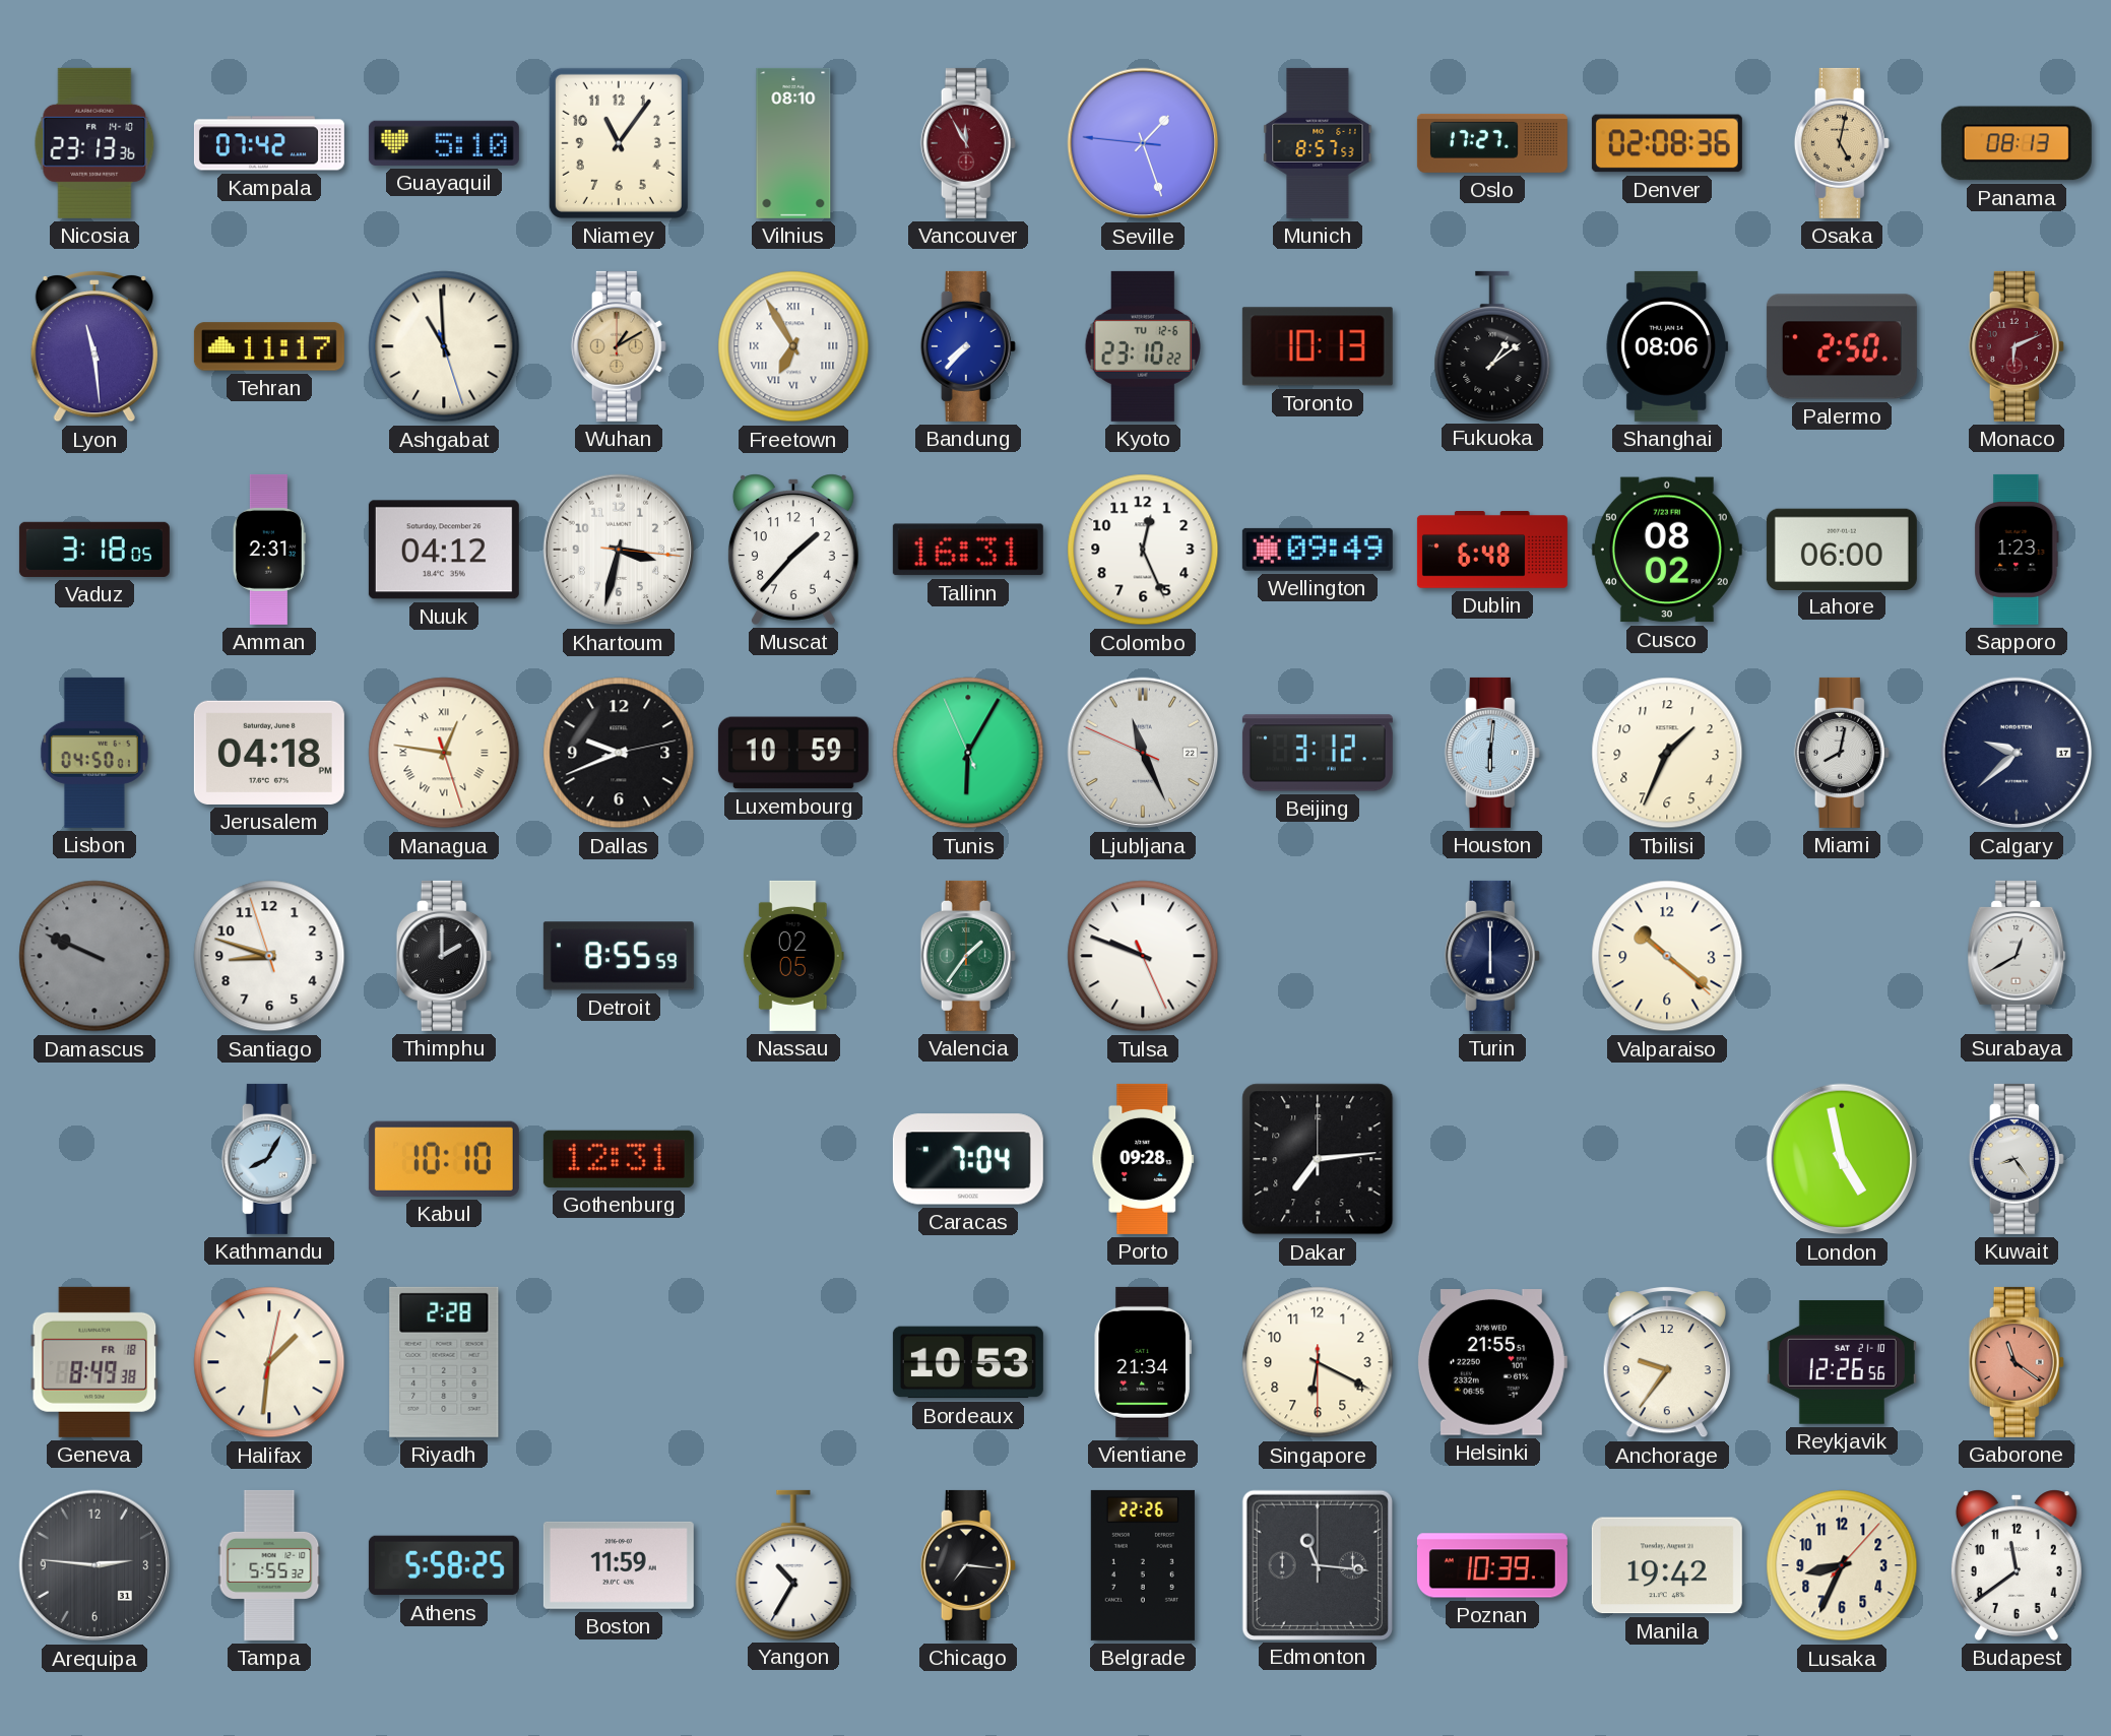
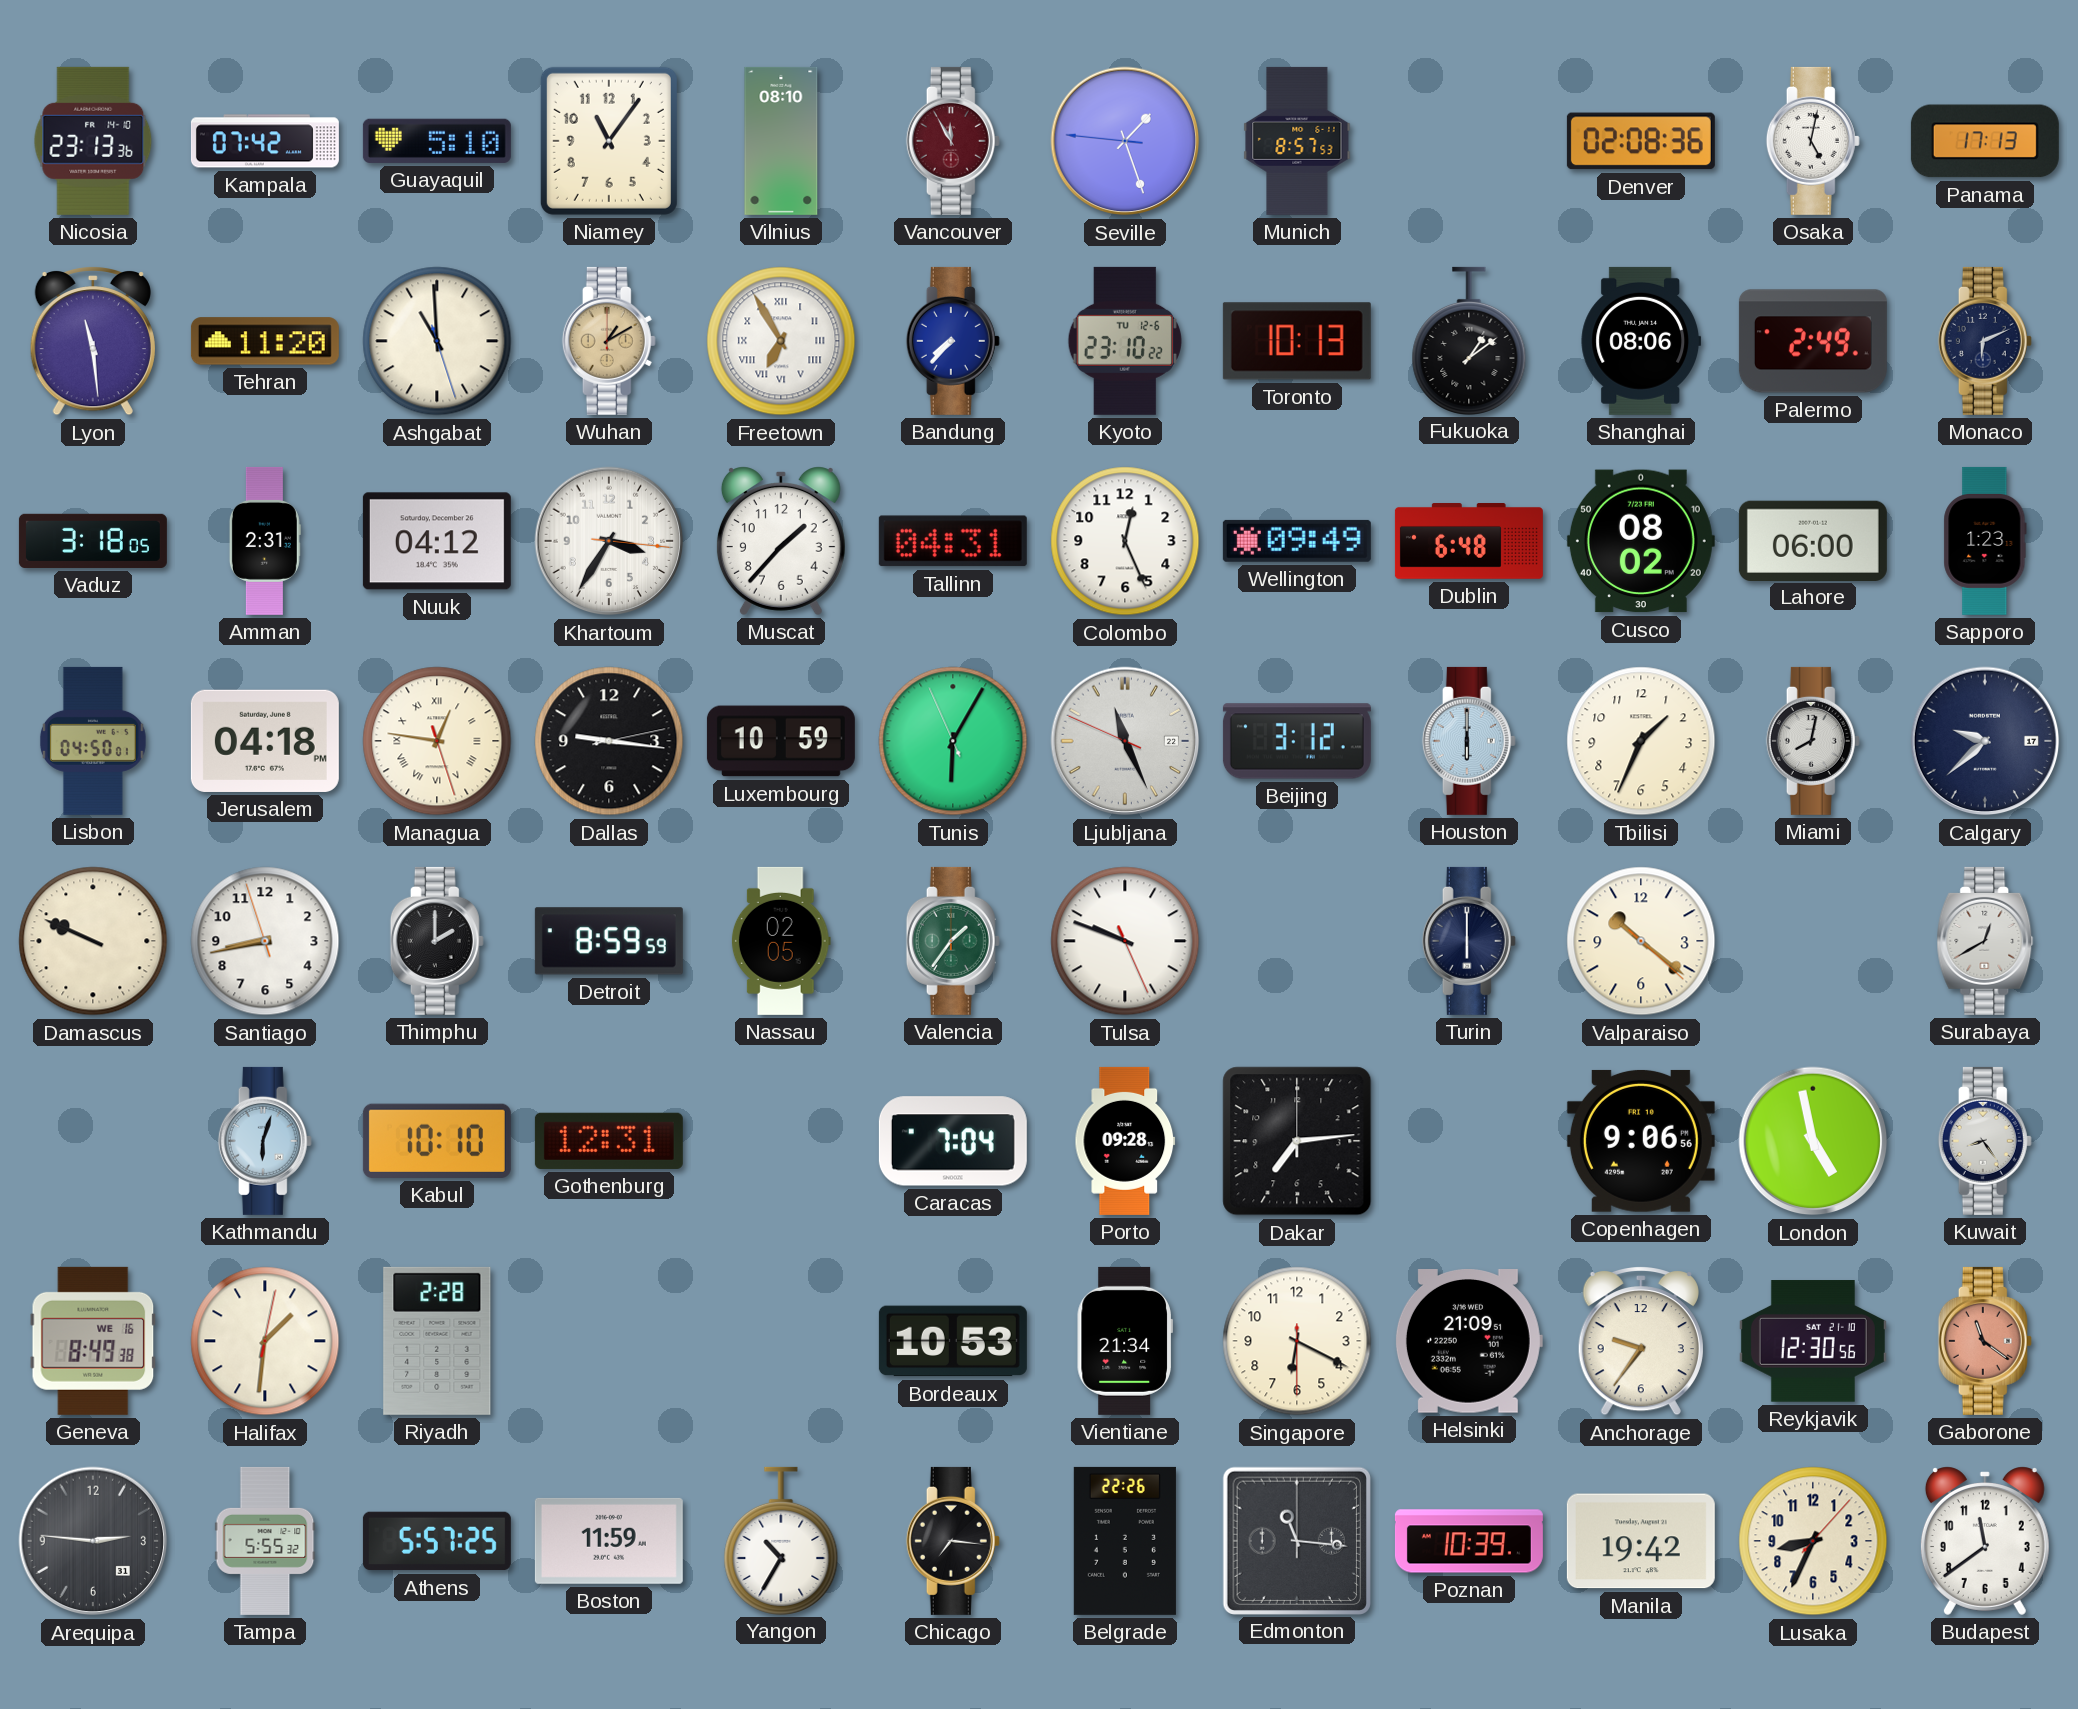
Oslo: 17:27 -> none (1492, 143)
Osaka dial: champagne -> white (1813, 141)
Panama: 08:13 -> 17:13 (1985, 141)
Tehran: 11:17 -> 11:20 (265, 341)
Palermo: 2:50 -> 2:49 (1813, 341)
Monaco dial: burgundy -> navy (1985, 341)
Khartoum: 3:32 -> 3:35 (609, 541)
Tallinn: 16:31 -> 04:31 (953, 541)
Dallas: 9:41 -> 9:16 (609, 741)
Houston: 6:01 -> 6:00 (1469, 741)
Damascus dial: grey -> cream (93, 941)
Santiago: 8:47 -> 8:42 (265, 941)
Detroit: 8:55 -> 8:59 (609, 941)
Kathmandu: 8:05 -> 6:03 (265, 1141)
Copenhagen: none -> 9:06 (1641, 1141)
Geneva date: FR 18 -> WE 16 (93, 1341)
Helsinki: 21:55 -> 21:09 (1468, 1342)
Reykjavik: 12:26 -> 12:30 (1813, 1341)
Athens: 5:58 -> 5:57 (437, 1541)
